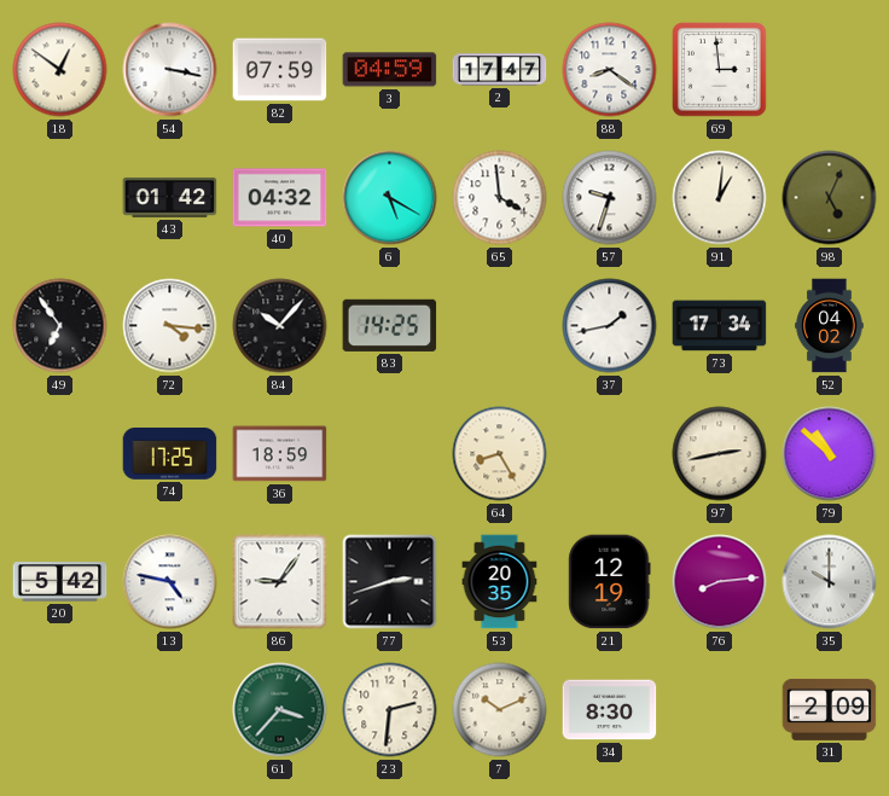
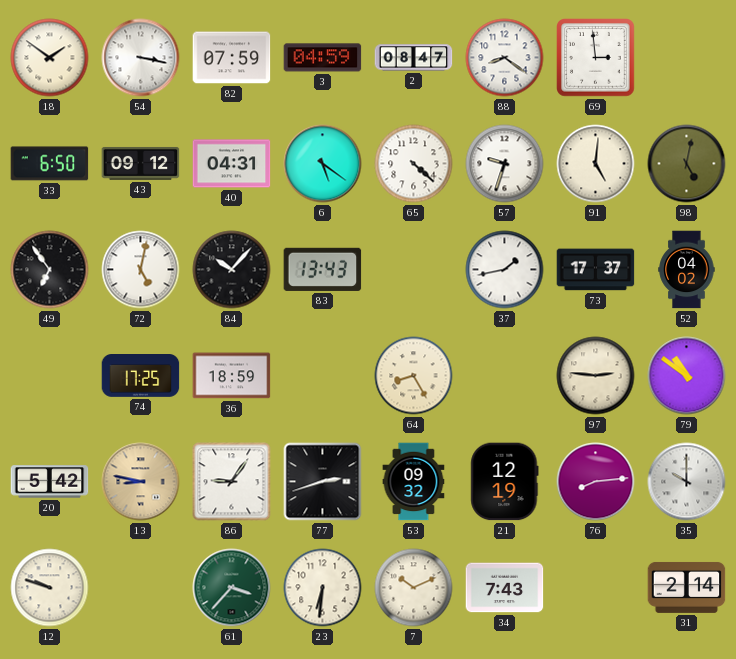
18: 12:51 -> 1:51 (50, 58)
2: 17:47 -> 08:47 (414, 58)
33: none -> 6:50 (50, 164)
43: 01:42 -> 09:12 (141, 163)
40: 04:32 -> 04:31 (232, 164)
6: 5:20 -> 5:21 (323, 164)
65: 3:59 -> 4:22 (414, 164)
91: 1:01 -> 5:01 (596, 164)
98: 5:04 -> 5:02 (687, 164)
72: 4:16 -> 5:02 (141, 270)
83: 14:25 -> 13:43 (323, 269)
73: 17:34 -> 17:37 (596, 270)
97: 2:43 -> 2:46 (596, 376)
79: 10:52 -> 10:51 (687, 376)
13: 4:47 -> 8:47 (141, 482)
13 dial: white -> champagne (141, 482)
53: 20:35 -> 09:32 (414, 482)
12: none -> 9:48 (50, 588)
23: 2:31 -> 6:31 (323, 588)
34: 8:30 -> 7:43 (505, 588)
31: 2:09 -> 2:14 (687, 587)
